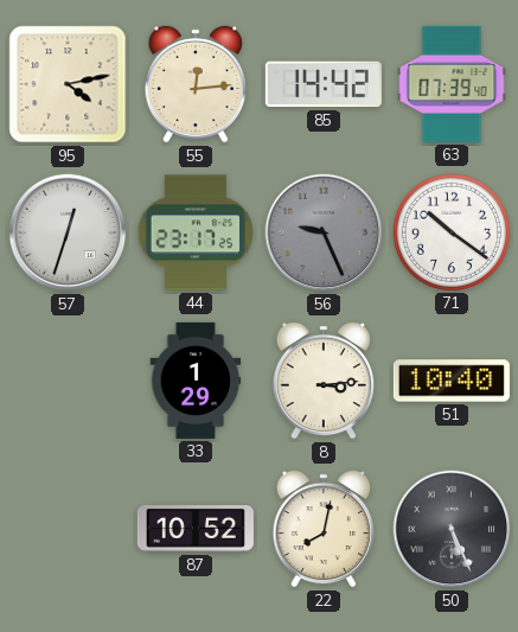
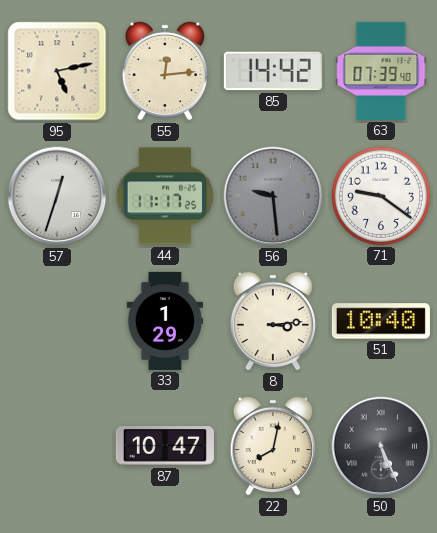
95: 4:13 -> 5:13 (57, 71)
44: 23:17 -> 11:17 (165, 196)
56: 9:26 -> 9:29 (273, 196)
71: 10:21 -> 9:21 (381, 196)
87: 10:52 -> 10:47 (165, 447)
